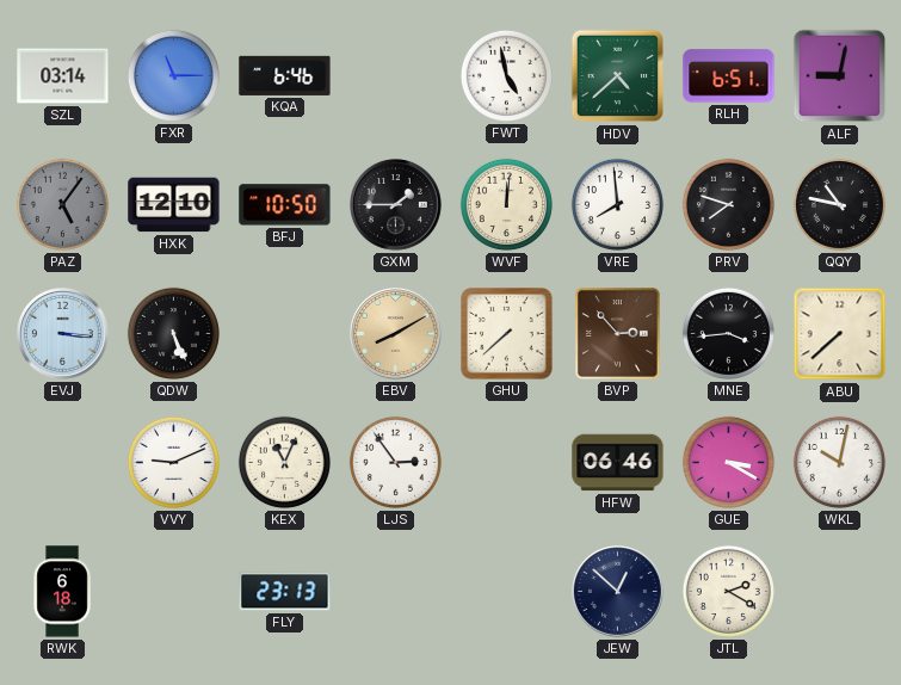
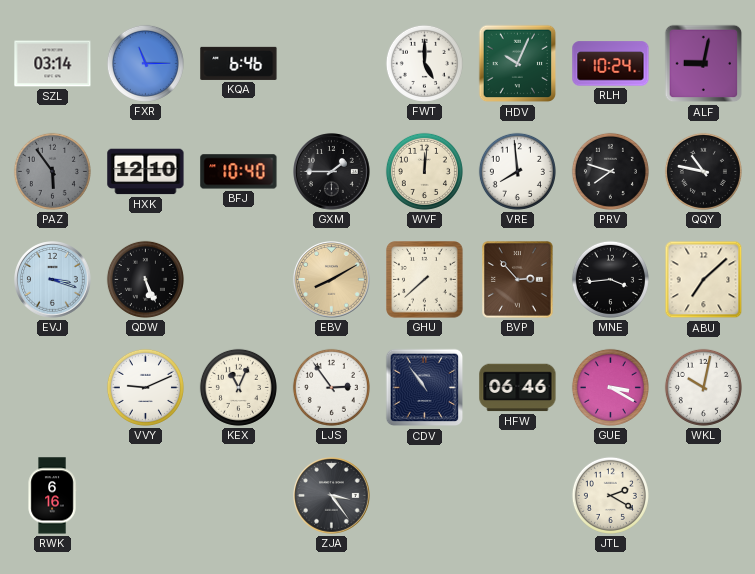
FWT: 4:58 -> 5:00 (424, 63)
HDV: 4:38 -> 10:04 (518, 64)
RLH: 6:51 -> 10:24 (611, 64)
PAZ: 5:06 -> 5:54 (52, 171)
BFJ: 10:50 -> 10:40 (239, 172)
EVJ: 3:16 -> 3:18 (53, 280)
ABU: 7:38 -> 7:08 (704, 280)
CDV: none -> 10:54 (425, 388)
RWK: 6:18 -> 6:16 (52, 496)
FLY: 23:13 -> none (285, 592)
ZJA: none -> 3:24 (332, 496)
JEW: 12:52 -> none (618, 592)
